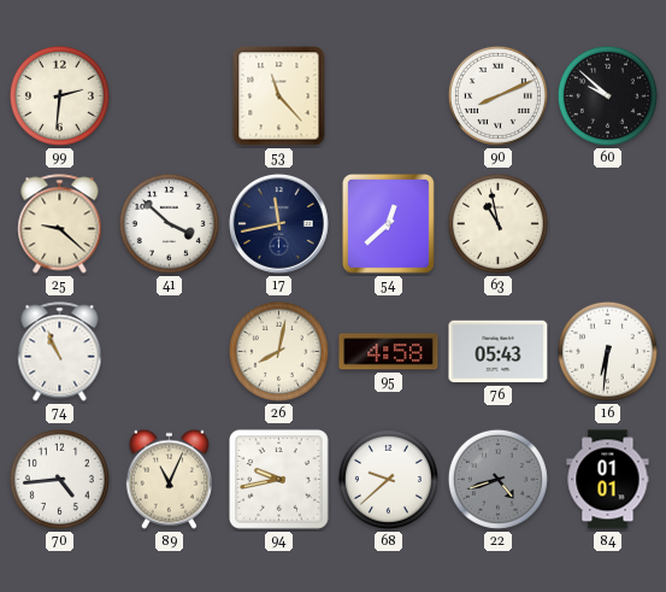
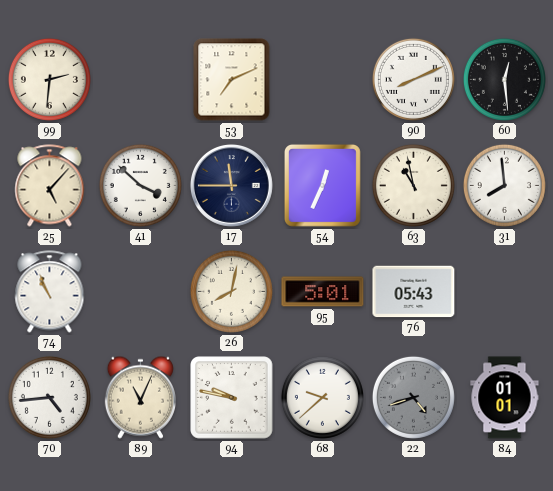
53: 11:23 -> 7:11 (232, 80)
60: 9:52 -> 12:29 (504, 79)
25: 9:22 -> 5:07 (50, 186)
17: 11:43 -> 11:45 (231, 185)
54: 12:38 -> 12:34 (322, 185)
31: none -> 7:59 (504, 185)
95: 4:58 -> 5:01 (323, 292)
16: 6:31 -> none (607, 351)
94: 9:43 -> 9:47 (232, 398)
